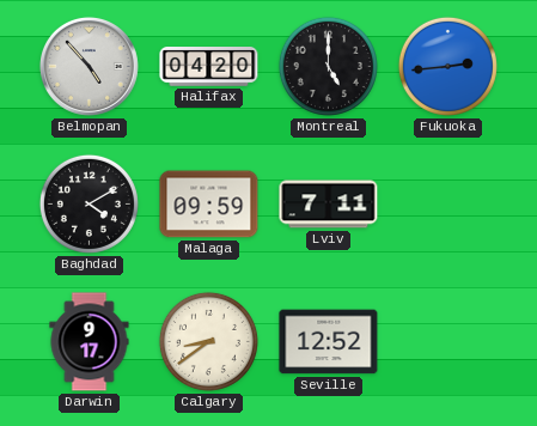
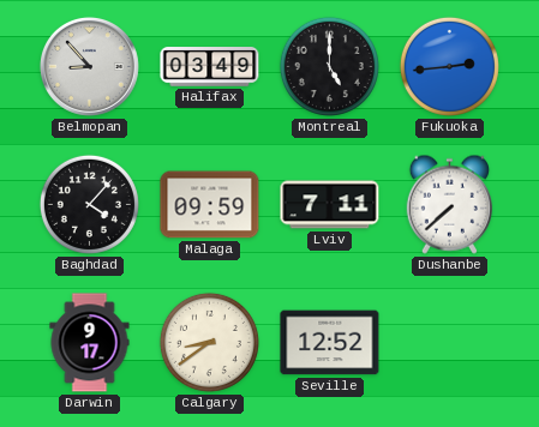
Belmopan: 4:53 -> 8:53 (89, 66)
Halifax: 04:20 -> 03:49 (210, 67)
Baghdad: 4:10 -> 4:07 (89, 204)
Dushanbe: none -> 7:38 (449, 204)
